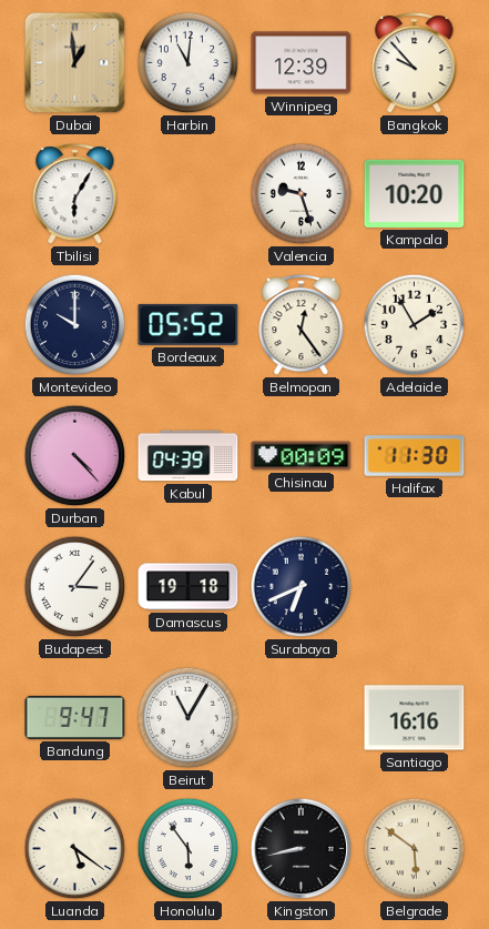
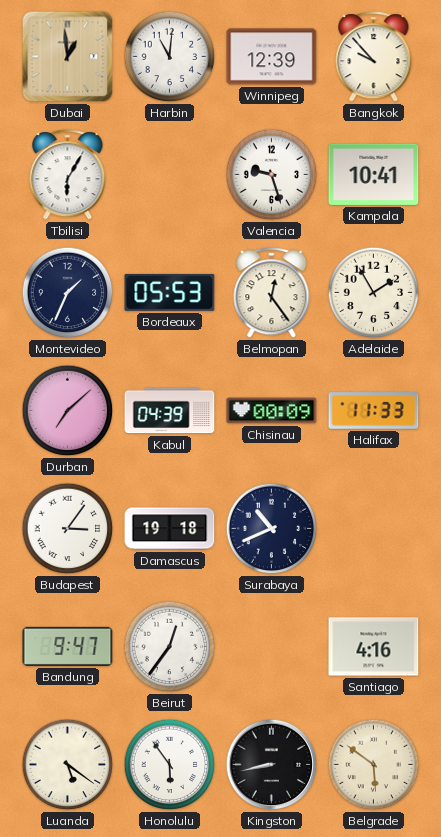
Kampala: 10:20 -> 10:41 (374, 174)
Montevideo: 10:00 -> 1:34 (68, 293)
Bordeaux: 05:52 -> 05:53 (170, 292)
Durban: 4:23 -> 7:08 (68, 411)
Halifax: 11:30 -> 11:33 (374, 411)
Surabaya: 6:41 -> 10:41 (272, 529)
Beirut: 11:05 -> 12:36 (170, 647)
Santiago: 16:16 -> 4:16 (374, 647)
